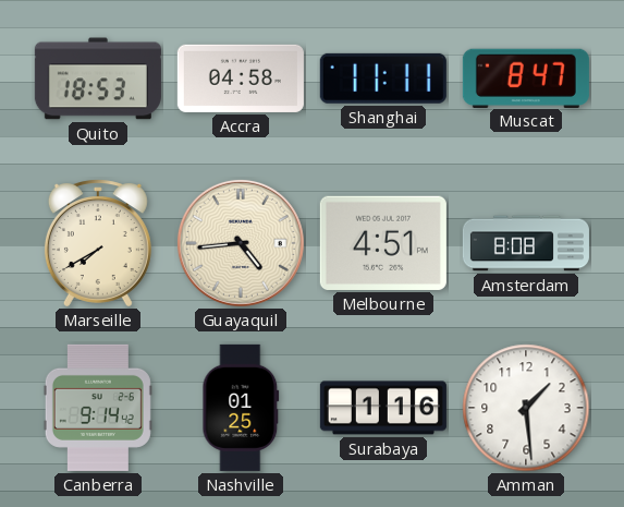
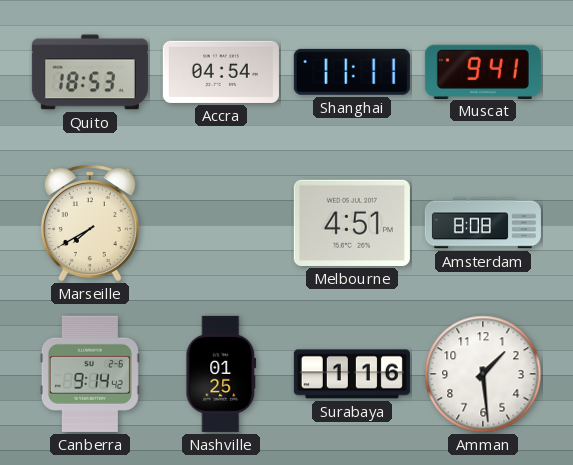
Accra: 04:58 -> 04:54 (221, 72)
Muscat: 8:47 -> 9:41 (483, 71)
Guayaquil: 4:44 -> none (241, 243)
